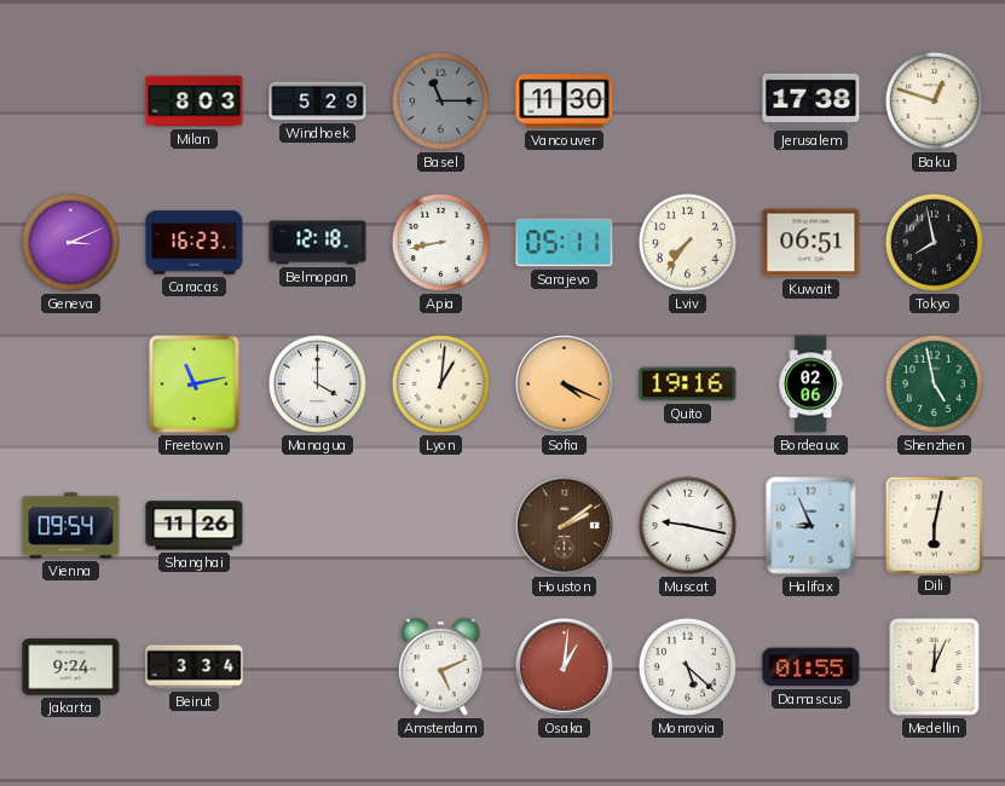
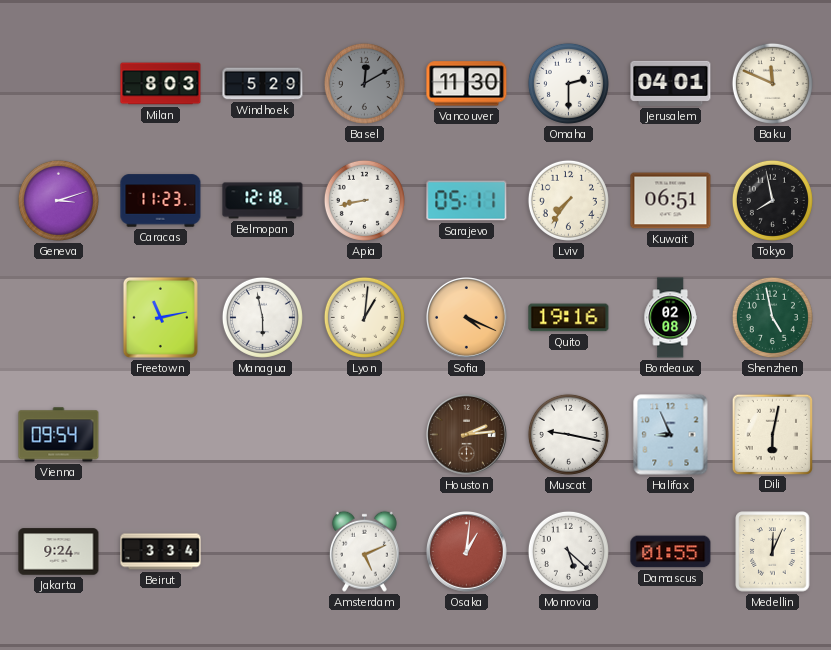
Basel: 11:15 -> 12:10 (364, 83)
Omaha: none -> 2:30 (568, 83)
Jerusalem: 17:38 -> 04:01 (671, 83)
Baku: 12:48 -> 11:49 (772, 83)
Geneva: 3:11 -> 3:12 (58, 200)
Caracas: 16:23 -> 11:23 (161, 201)
Managua: 4:00 -> 5:58 (262, 317)
Bordeaux: 02:06 -> 02:08 (670, 318)
Shanghai: 11:26 -> none (195, 526)
Houston: 2:09 -> 2:14 (467, 435)
